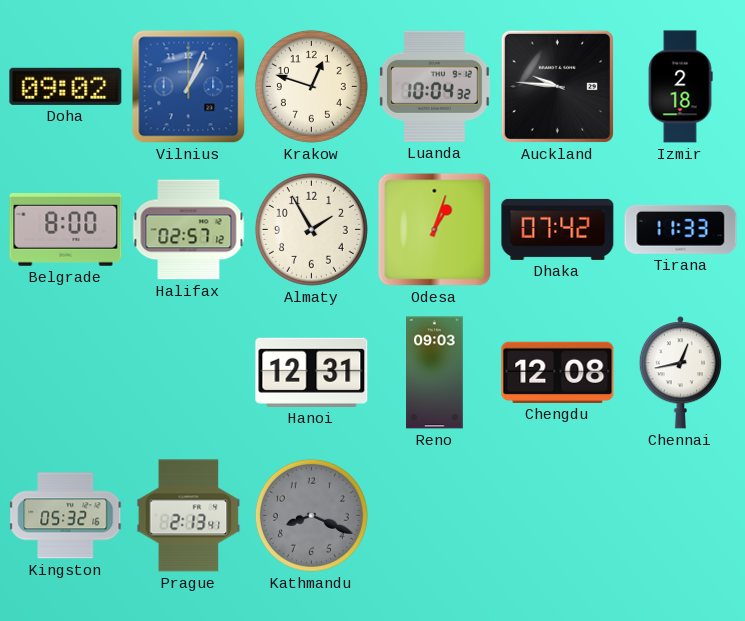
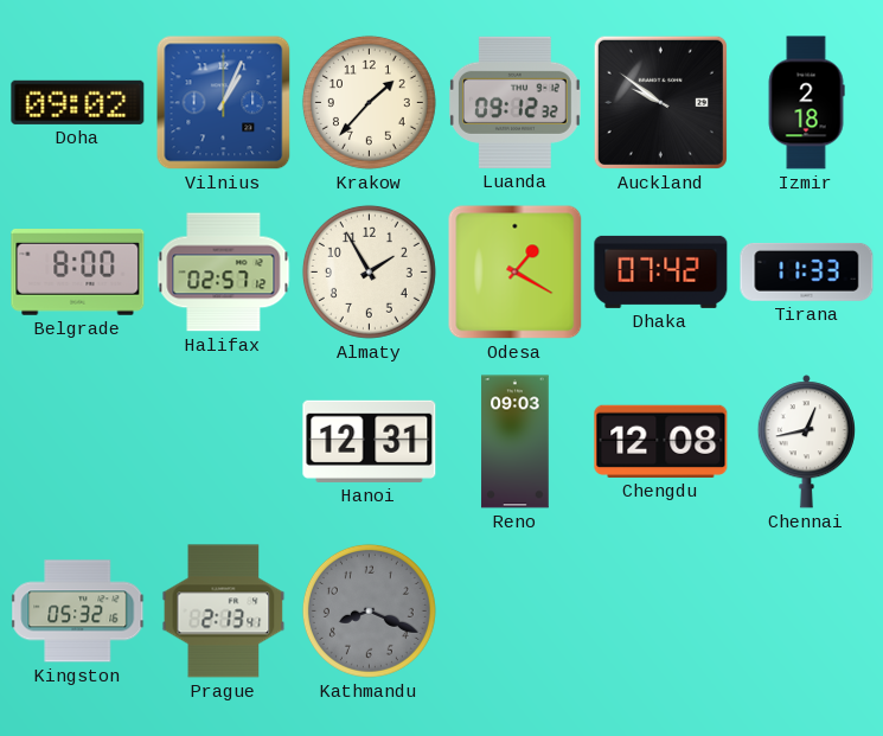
Krakow: 12:48 -> 1:37 (369, 102)
Luanda: 10:04 -> 09:12 (514, 102)
Auckland: 9:46 -> 9:51 (660, 102)
Odesa: 1:03 -> 1:20 (516, 273)
